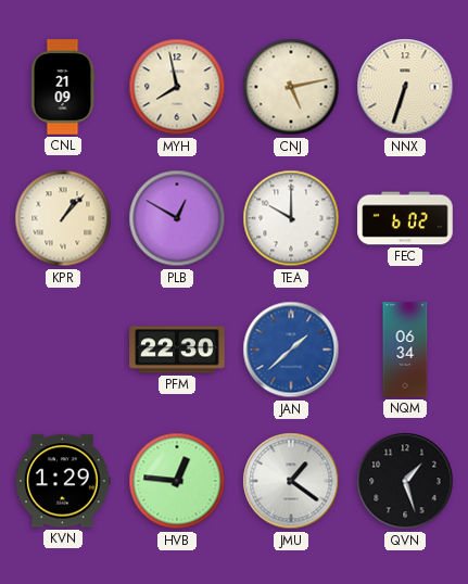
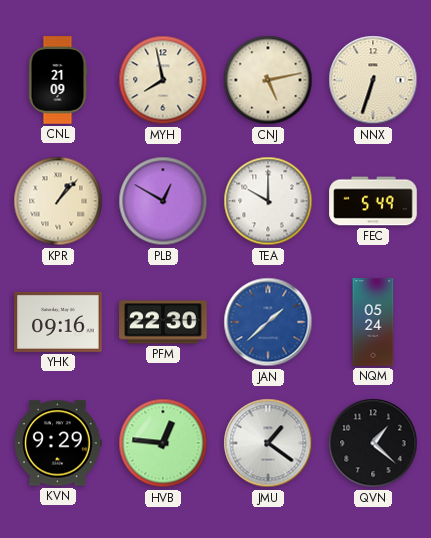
FEC: 6:02 -> 5:49 (373, 201)
YHK: none -> 09:16 (58, 322)
NQM: 06:34 -> 05:24 (373, 322)
KVN: 1:29 -> 9:29 (59, 443)
QVN: 1:27 -> 1:22 (373, 443)
